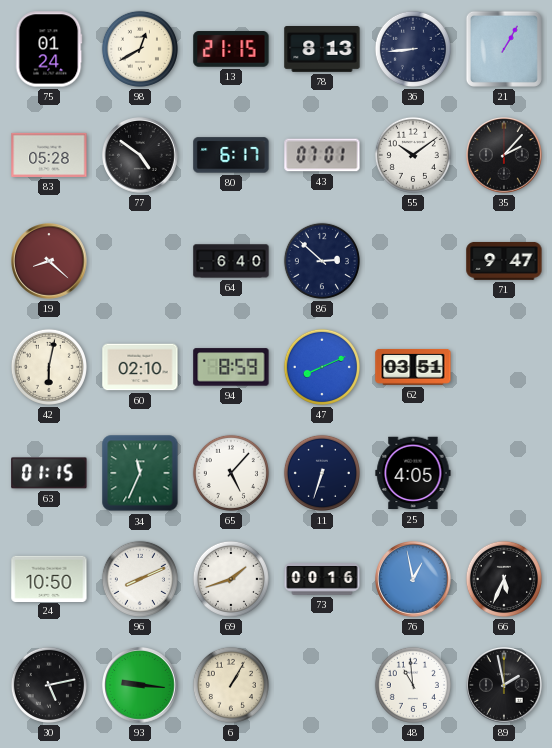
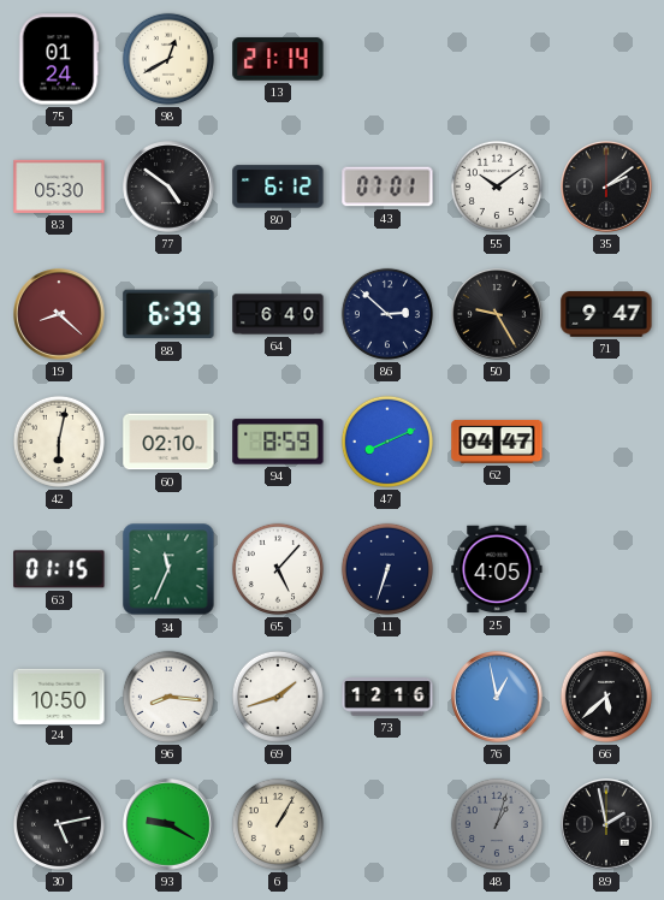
13: 21:15 -> 21:14 (278, 59)
78: 8:13 -> none (322, 50)
36: 8:44 -> none (413, 49)
21: 1:05 -> none (504, 49)
83: 05:28 -> 05:30 (59, 186)
80: 6:17 -> 6:12 (278, 186)
35: 2:07 -> 2:09 (606, 186)
88: none -> 6:39 (168, 314)
50: none -> 9:25 (497, 314)
62: 03:51 -> 04:47 (497, 442)
96: 8:11 -> 8:16 (168, 697)
73: 00:16 -> 12:16 (387, 698)
66: 5:34 -> 5:38 (606, 697)
93: 9:16 -> 9:20 (168, 824)
48: 10:59 -> 1:03 (497, 824)
48 dial: white -> grey (497, 824)
